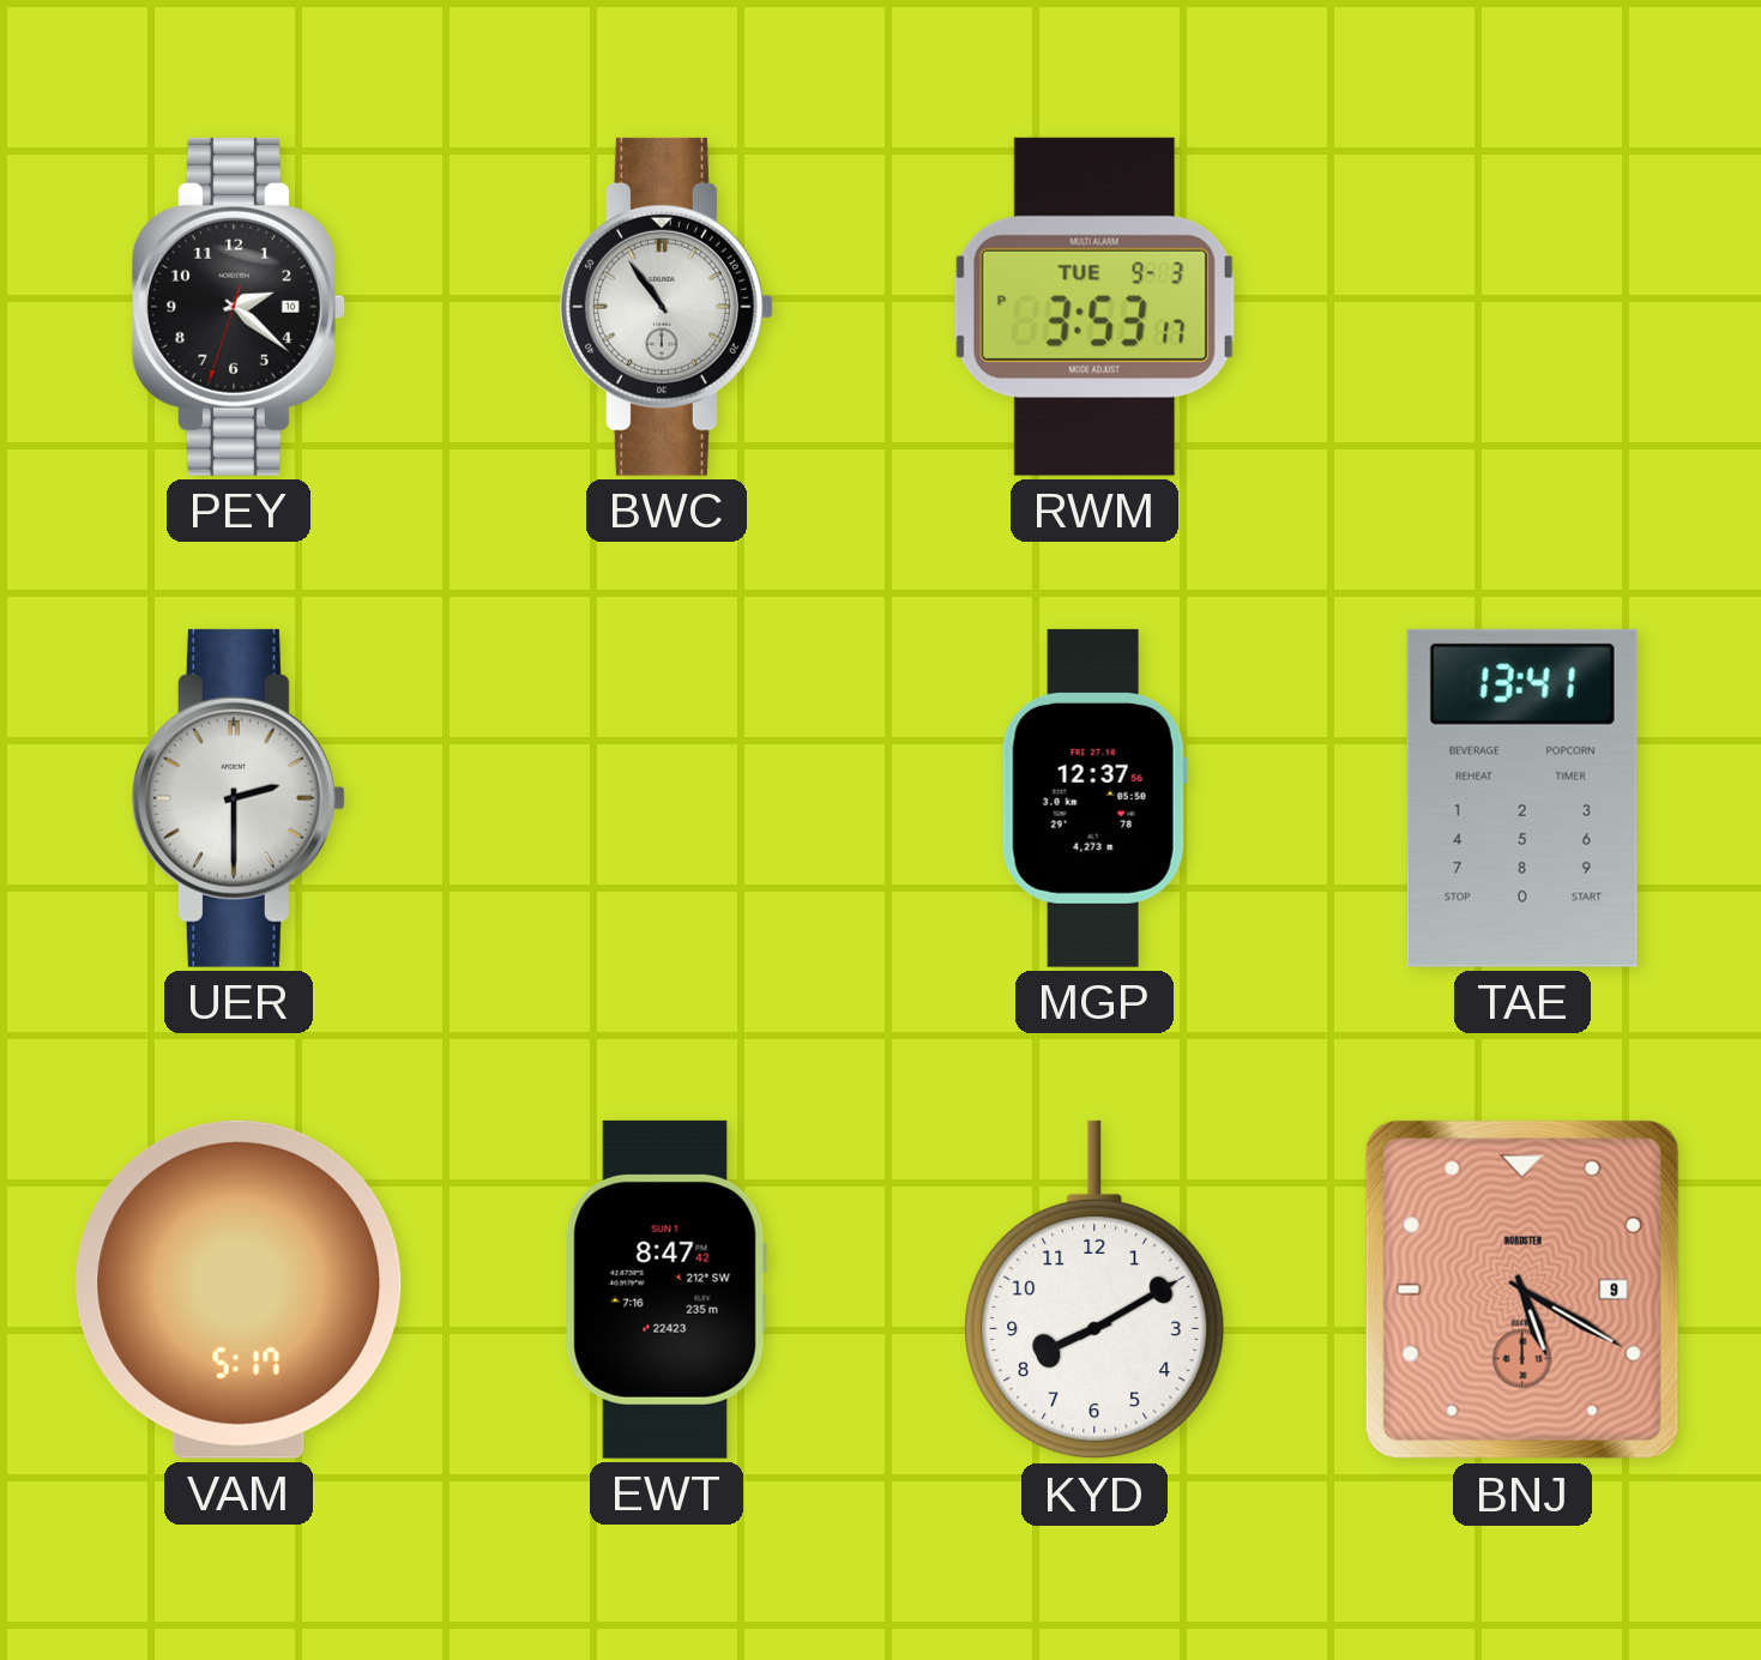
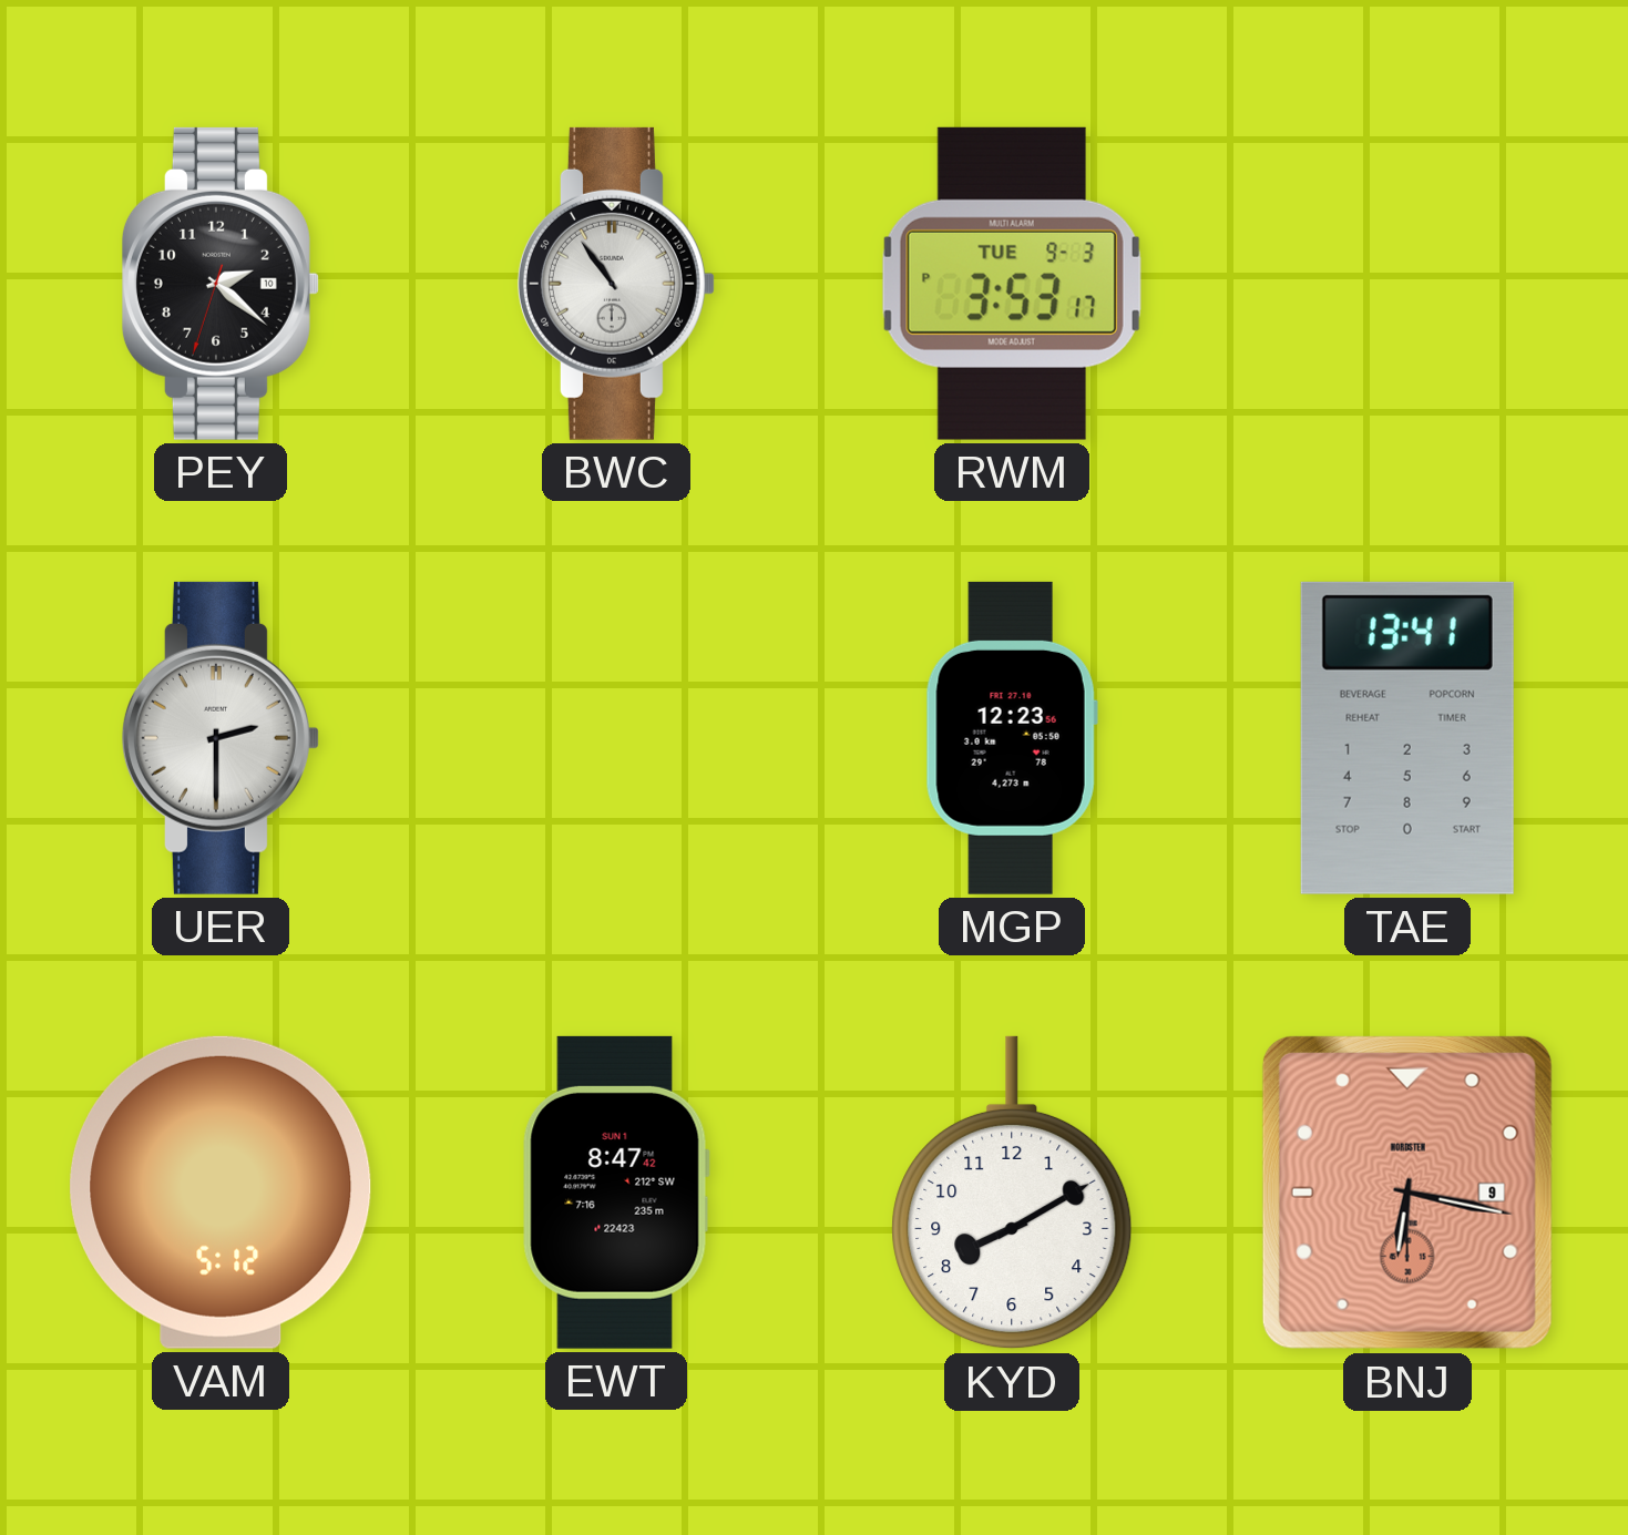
MGP: 12:37 -> 12:23 (1012, 738)
VAM: 5:17 -> 5:12 (221, 1193)
BNJ: 5:20 -> 6:17 (1407, 1193)
